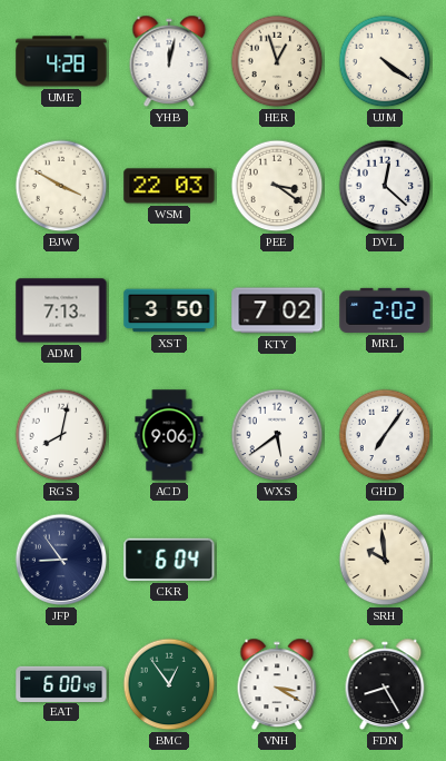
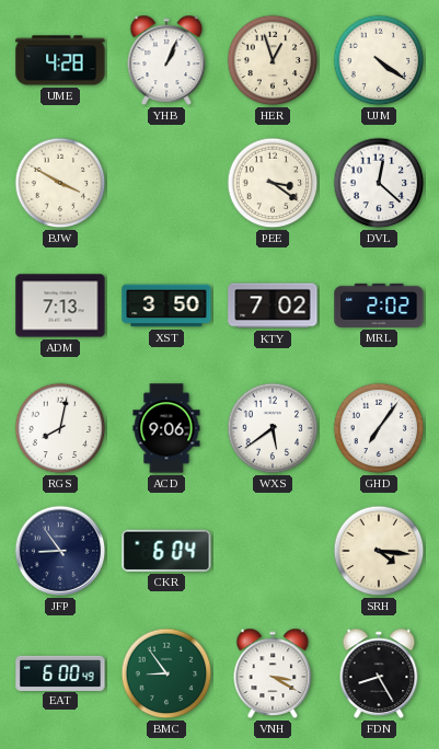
YHB: 12:02 -> 1:04 (166, 60)
WSM: 22:03 -> none (169, 186)
SRH: 9:59 -> 4:16 (379, 551)
BMC: 12:54 -> 8:54 (166, 673)
